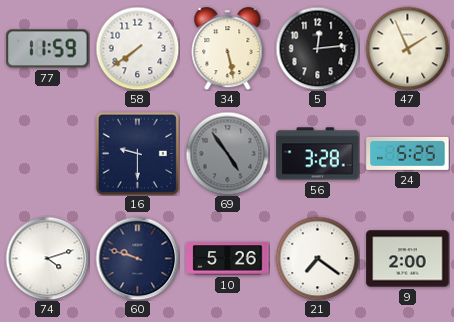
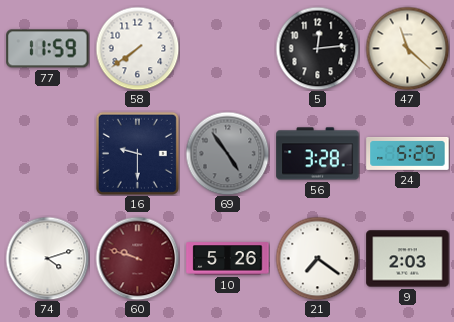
34: 5:28 -> none (228, 49)
47: 1:56 -> 11:22 (407, 48)
60 dial: navy -> burgundy (137, 258)
9: 2:00 -> 2:03 (408, 259)
